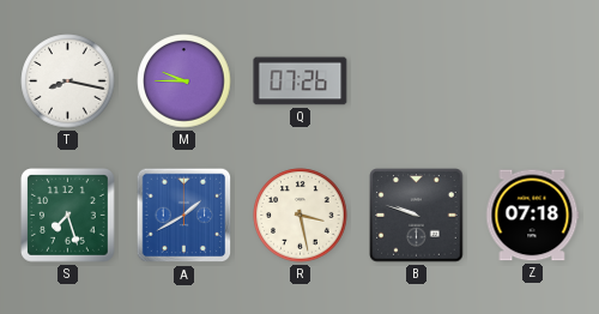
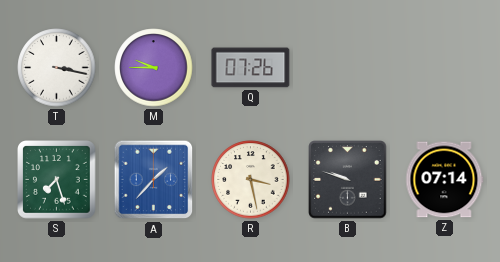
T: 8:17 -> 3:17 (57, 68)
A: 1:40 -> 1:37 (154, 180)
Z: 07:18 -> 07:14 (445, 180)
